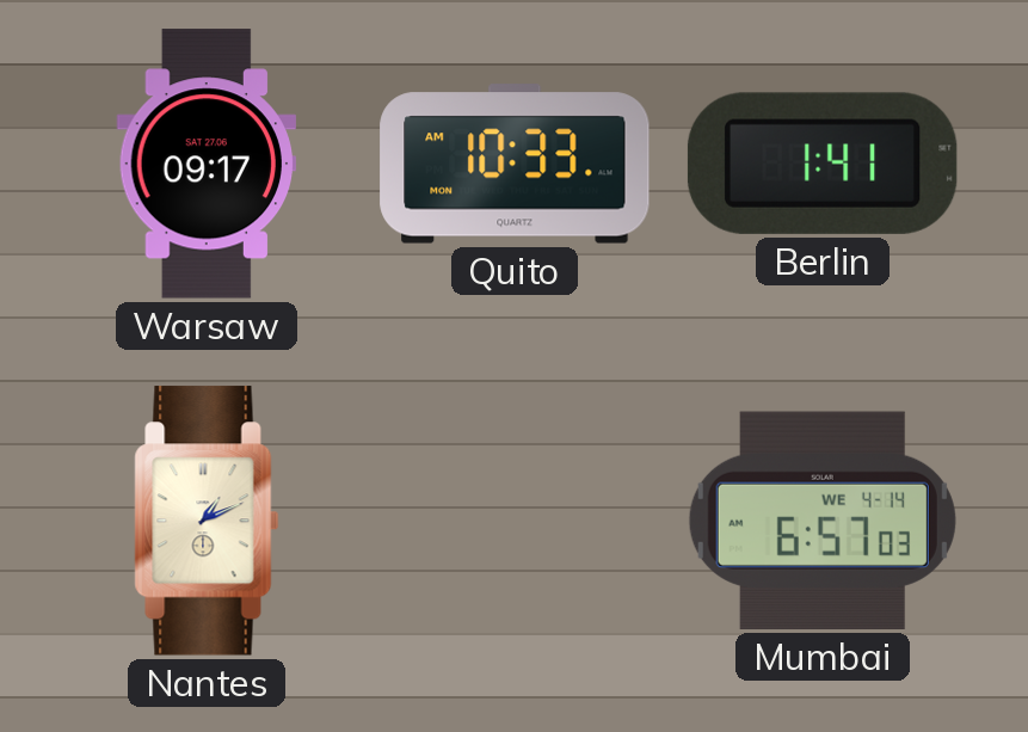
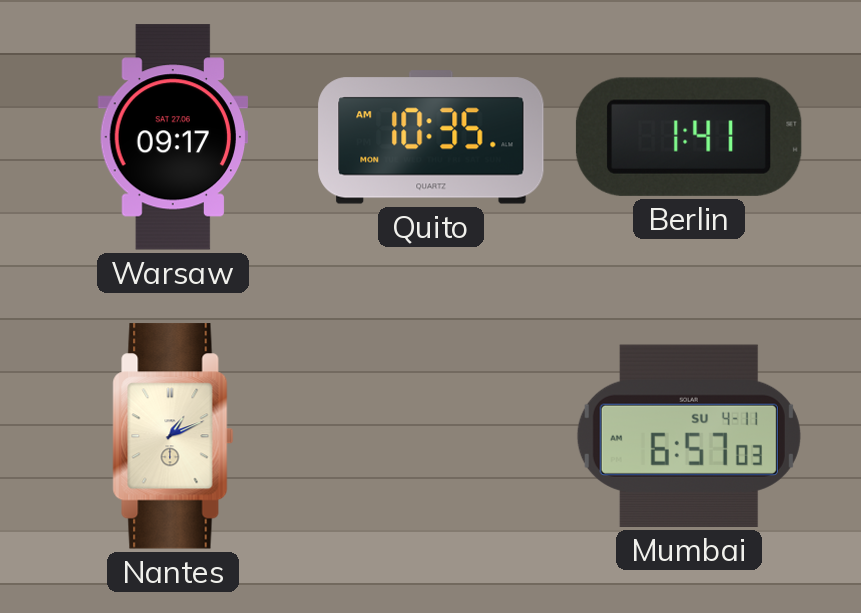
Quito: 10:33 -> 10:35 (431, 137)
Mumbai date: WE 4-14 -> SU 4-11 (689, 436)
